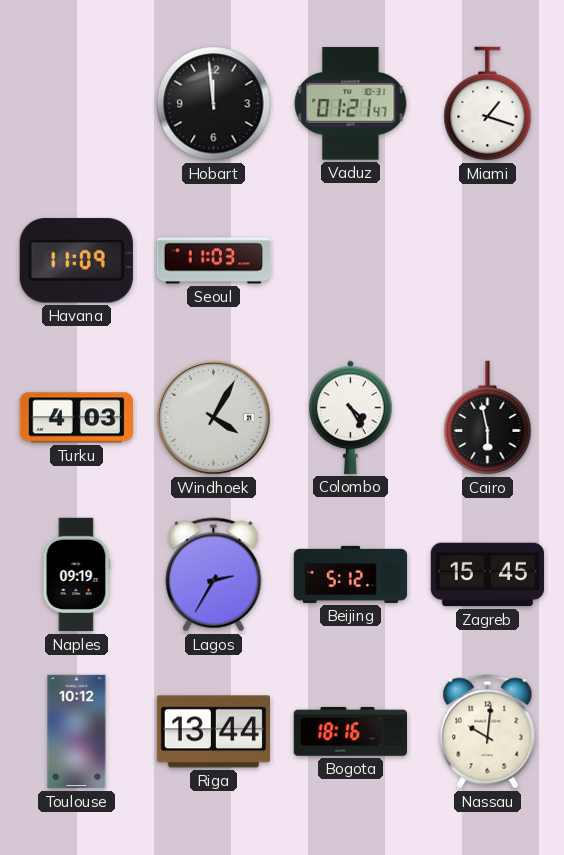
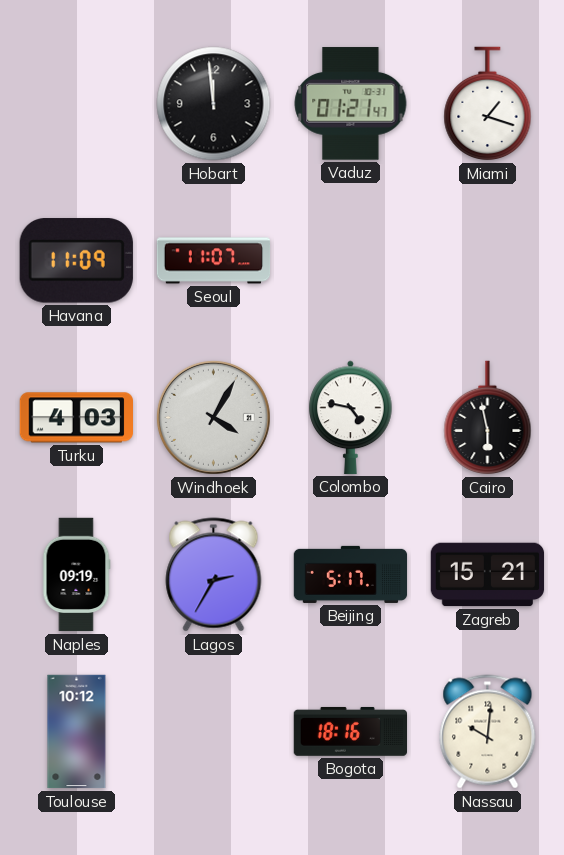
Seoul: 11:03 -> 11:07 (214, 261)
Colombo: 4:25 -> 4:47 (351, 417)
Beijing: 5:12 -> 5:17 (351, 574)
Zagreb: 15:45 -> 15:21 (488, 575)
Riga: 13:44 -> none (214, 732)
